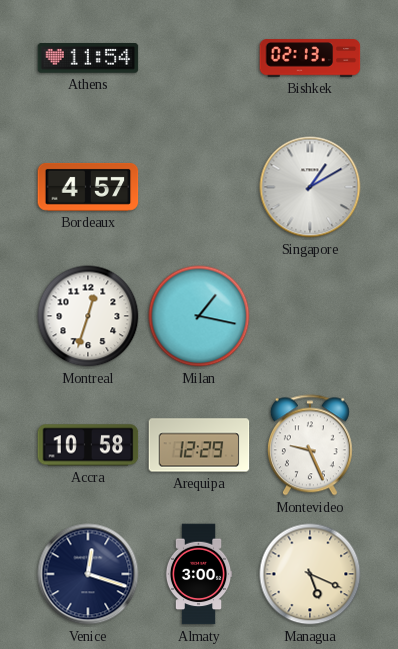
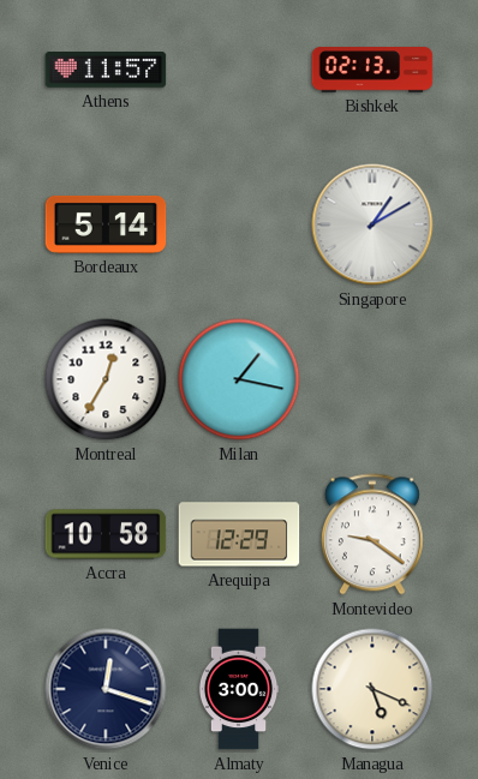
Athens: 11:54 -> 11:57 (106, 70)
Bordeaux: 4:57 -> 5:14 (106, 224)
Montreal: 12:33 -> 12:35 (106, 379)
Montevideo: 9:26 -> 9:21 (372, 534)
